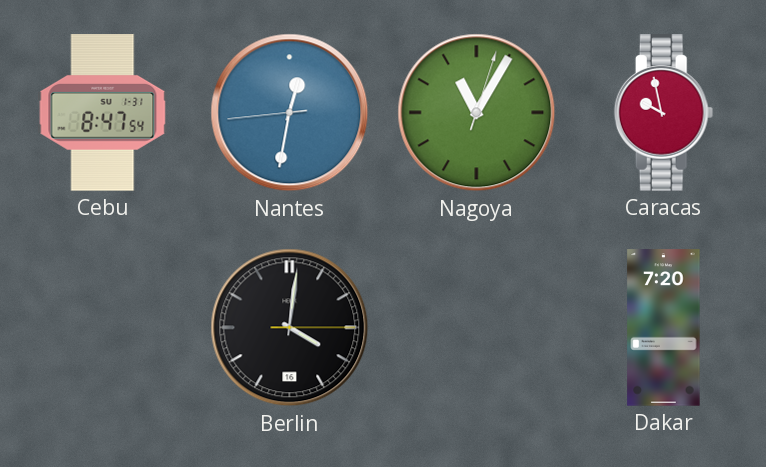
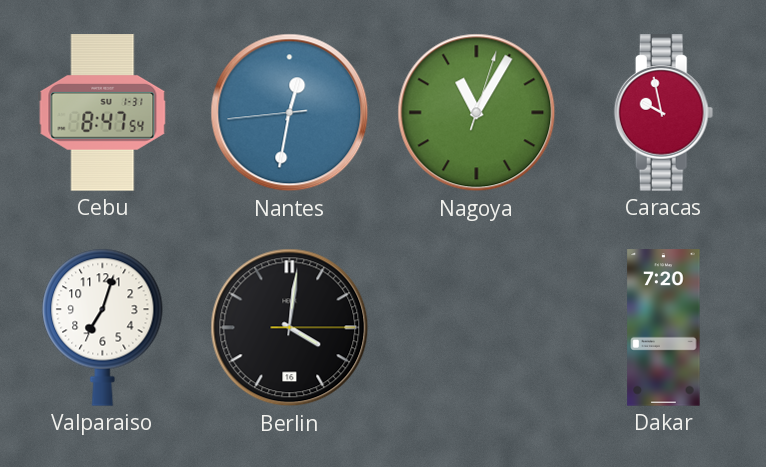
Valparaiso: none -> 7:03 (103, 327)
